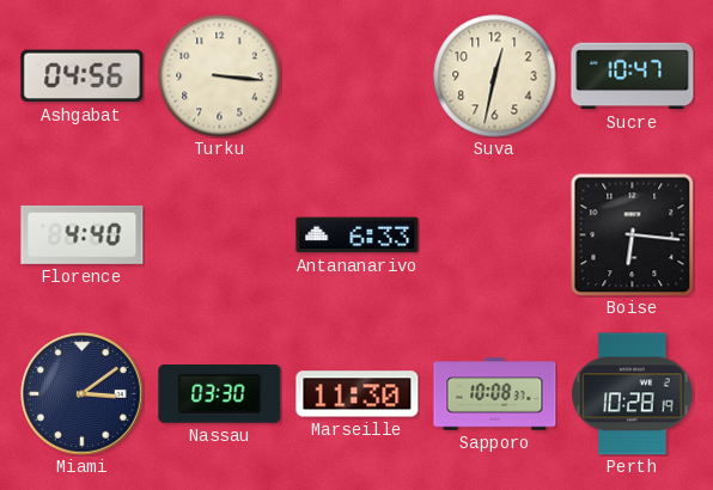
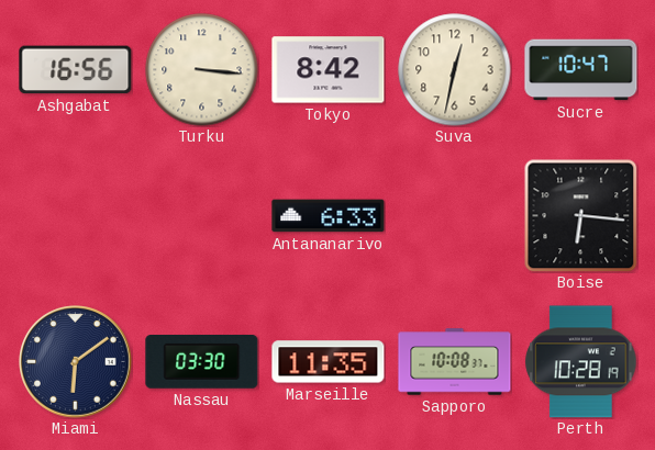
Ashgabat: 04:56 -> 16:56 (76, 70)
Tokyo: none -> 8:42 (329, 70)
Florence: 4:40 -> none (83, 234)
Miami: 3:09 -> 6:09 (76, 362)
Marseille: 11:30 -> 11:35 (329, 362)
